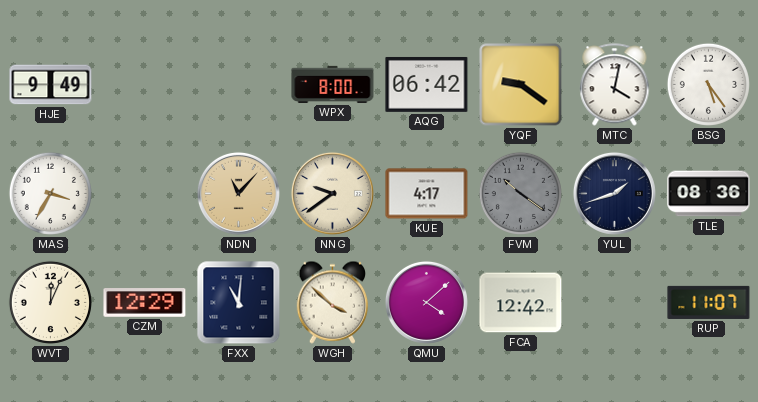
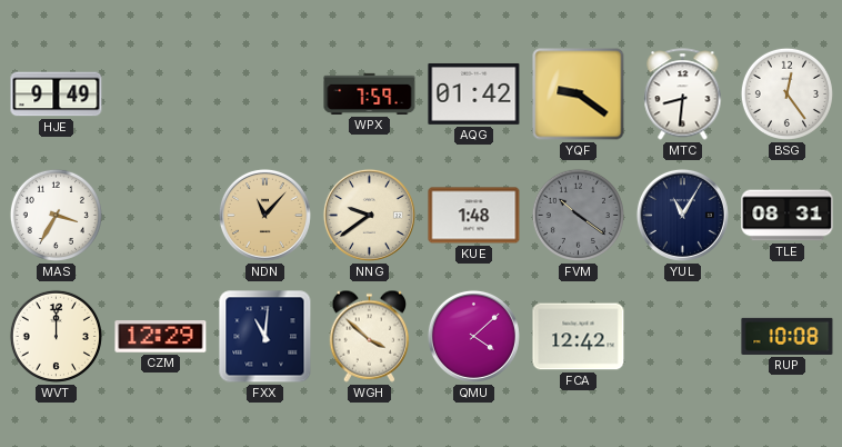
WPX: 8:00 -> 7:59 (370, 93)
AQG: 06:42 -> 01:42 (474, 93)
MTC: 4:02 -> 8:31 (683, 95)
BSG: 5:24 -> 12:24 (786, 93)
KUE: 4:17 -> 1:48 (474, 216)
YUL: 1:42 -> 11:05 (682, 215)
TLE: 08:36 -> 08:31 (788, 216)
WVT: 12:04 -> 12:00 (56, 336)
RUP: 11:07 -> 10:08 (788, 336)
